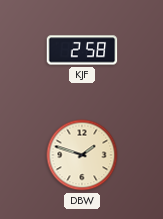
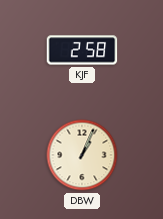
DBW: 1:48 -> 1:04 (82, 155)
